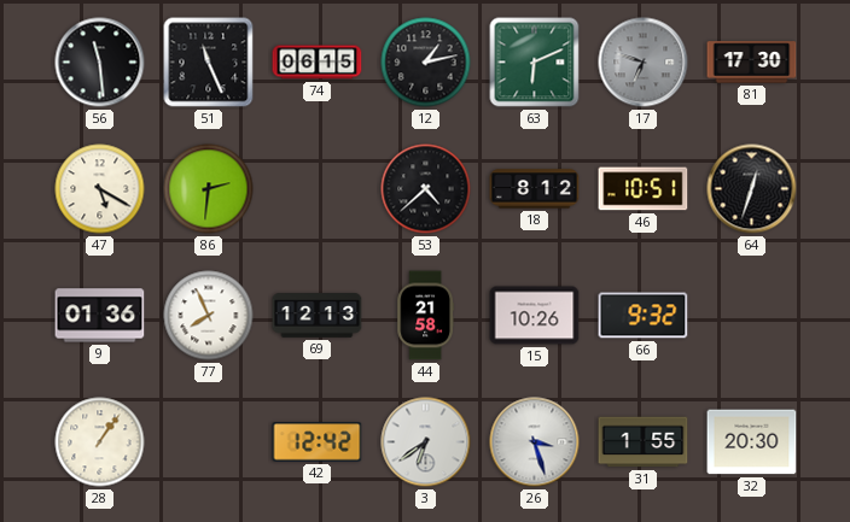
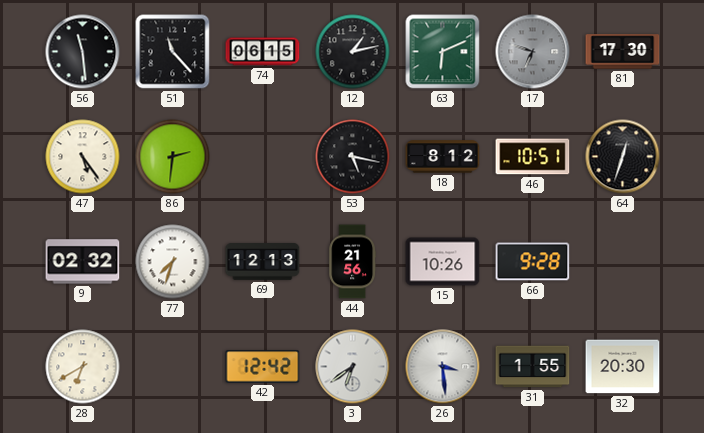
51: 11:26 -> 11:23 (173, 52)
47: 5:20 -> 5:24 (83, 157)
53: 4:38 -> 5:17 (353, 157)
9: 01:36 -> 02:32 (83, 262)
77: 7:56 -> 7:33 (173, 262)
44: 21:58 -> 21:56 (353, 262)
66: 9:32 -> 9:28 (533, 262)
28: 1:06 -> 6:40 (83, 367)
26: 3:27 -> 3:29 (443, 367)
